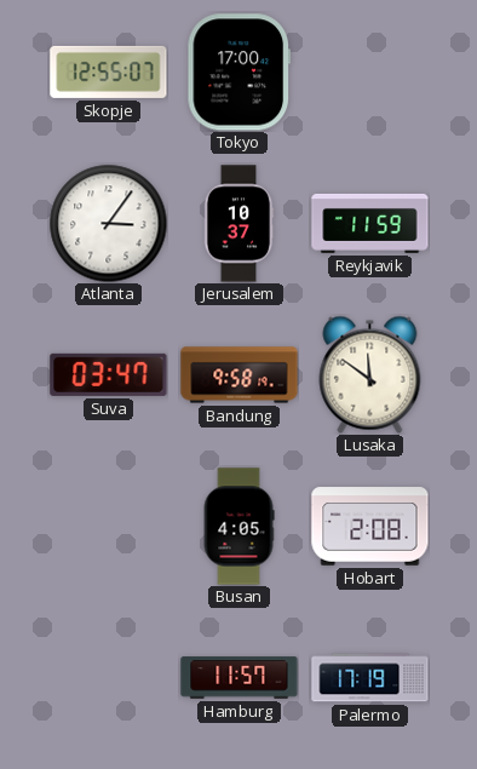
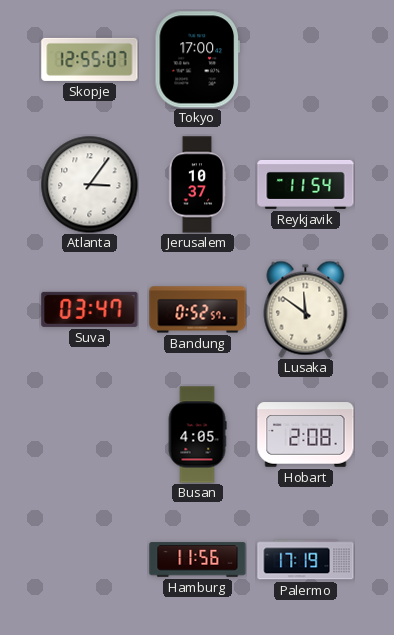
Reykjavik: 11:59 -> 11:54 (306, 184)
Bandung: 9:58 -> 0:52 (198, 310)
Hamburg: 11:57 -> 11:56 (198, 560)
